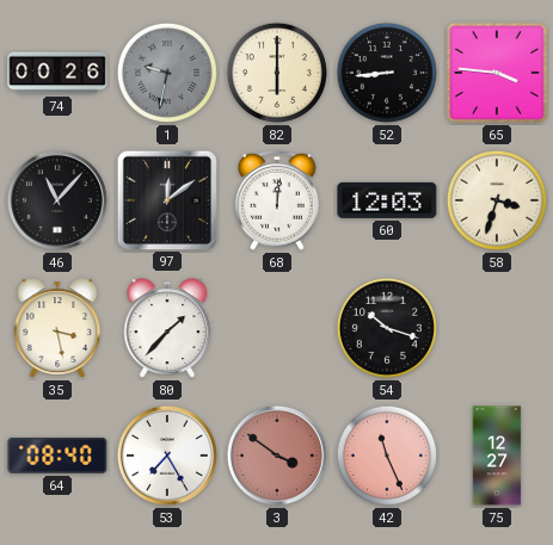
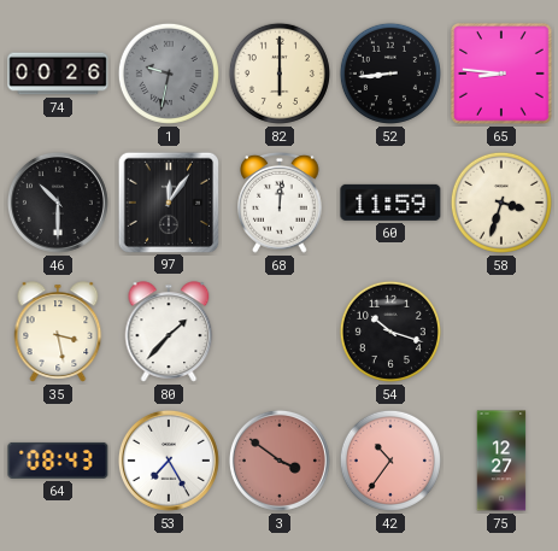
65: 3:46 -> 8:46 (503, 75)
46: 11:07 -> 10:30 (58, 203)
97: 12:09 -> 12:06 (168, 201)
60: 12:03 -> 11:59 (390, 203)
64: 08:40 -> 08:43 (58, 461)
42: 11:26 -> 10:36 (390, 461)
